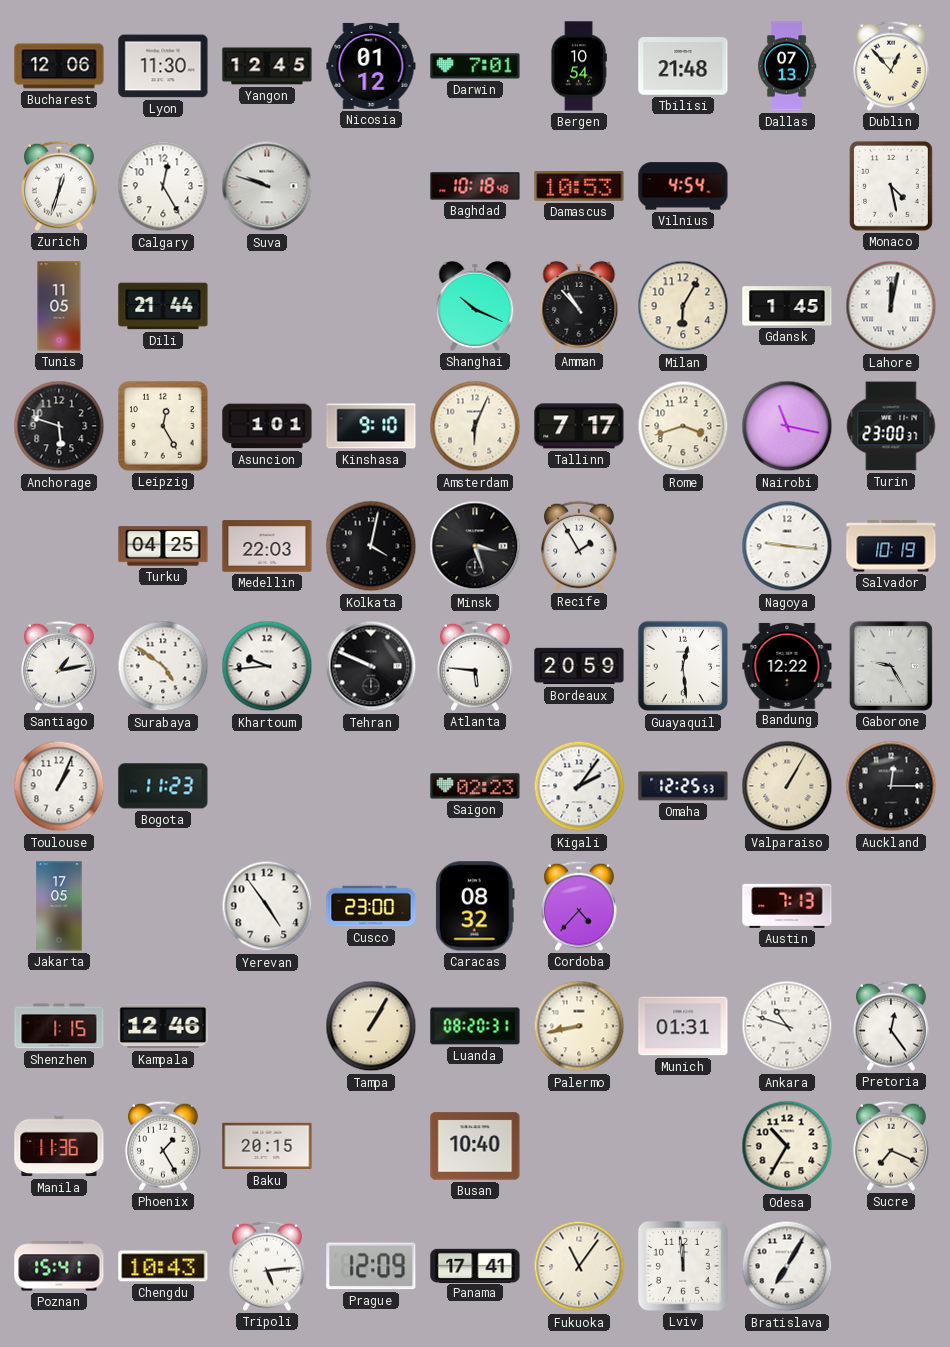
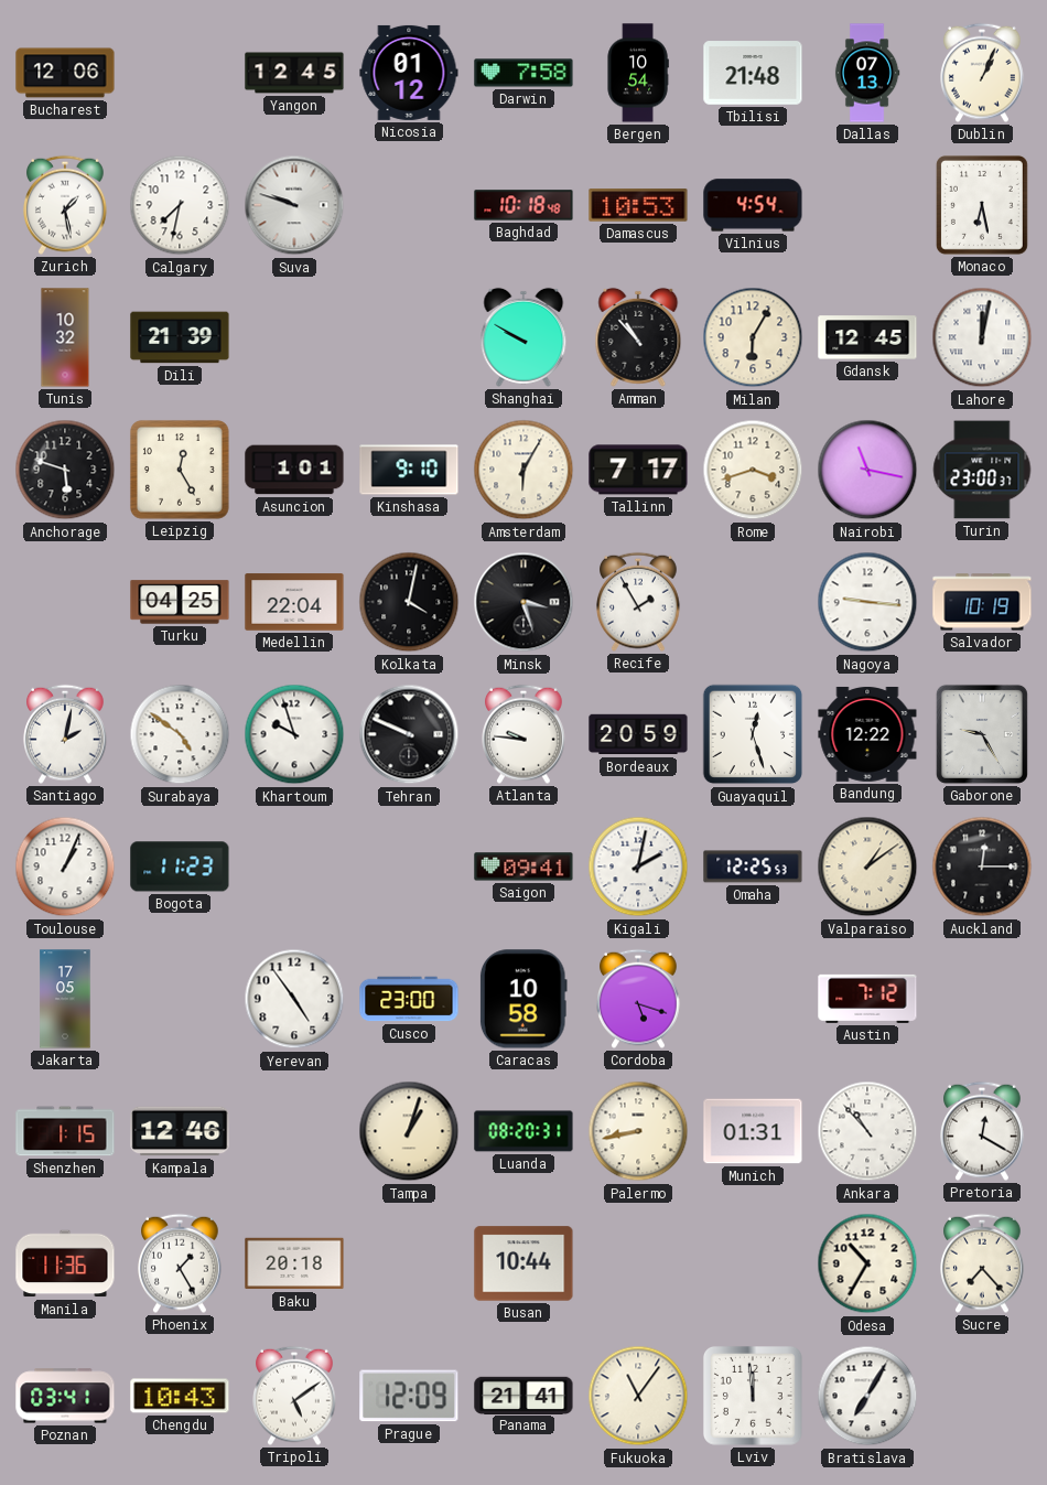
Lyon: 11:30 -> none (163, 66)
Darwin: 7:01 -> 7:58 (523, 73)
Dublin: 12:53 -> 1:04 (983, 73)
Zurich: 12:33 -> 1:28 (66, 205)
Calgary: 12:25 -> 7:32 (180, 205)
Monaco: 4:28 -> 6:28 (982, 205)
Tunis: 11:05 -> 10:32 (65, 337)
Dili: 21:44 -> 21:39 (180, 337)
Shanghai: 10:19 -> 9:50 (523, 337)
Gdansk: 1:45 -> 12:45 (867, 337)
Amsterdam: 6:04 -> 6:05 (523, 470)
Medellin: 22:03 -> 22:04 (294, 602)
Santiago: 1:13 -> 2:02 (66, 734)
Khartoum: 9:44 -> 9:57 (294, 734)
Atlanta: 5:46 -> 9:46 (525, 734)
Guayaquil: 12:29 -> 12:27 (753, 734)
Saigon: 02:23 -> 09:41 (523, 867)
Kigali: 2:06 -> 2:02 (638, 867)
Valparaiso: 1:05 -> 1:09 (867, 867)
Caracas: 08:32 -> 10:58 (523, 999)
Cordoba: 4:37 -> 5:18 (639, 999)
Austin: 7:13 -> 7:12 (867, 999)
Tampa: 1:05 -> 1:03 (409, 1131)
Ankara: 10:48 -> 10:53 (867, 1131)
Pretoria: 12:24 -> 12:20 (983, 1131)
Baku: 20:15 -> 20:18 (294, 1263)
Busan: 10:40 -> 10:44 (523, 1263)
Sucre: 7:19 -> 7:23 (983, 1263)
Poznan: 15:41 -> 03:41 (65, 1396)
Tripoli: 5:14 -> 5:09 (295, 1396)
Panama: 17:41 -> 21:41 (523, 1395)
